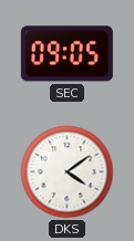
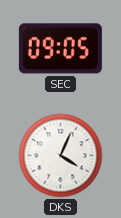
DKS: 4:09 -> 4:04 (61, 156)
